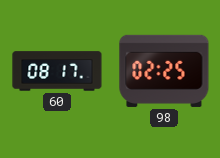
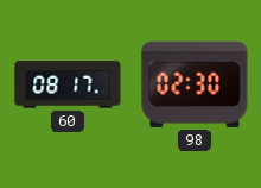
98: 02:25 -> 02:30 (195, 84)
